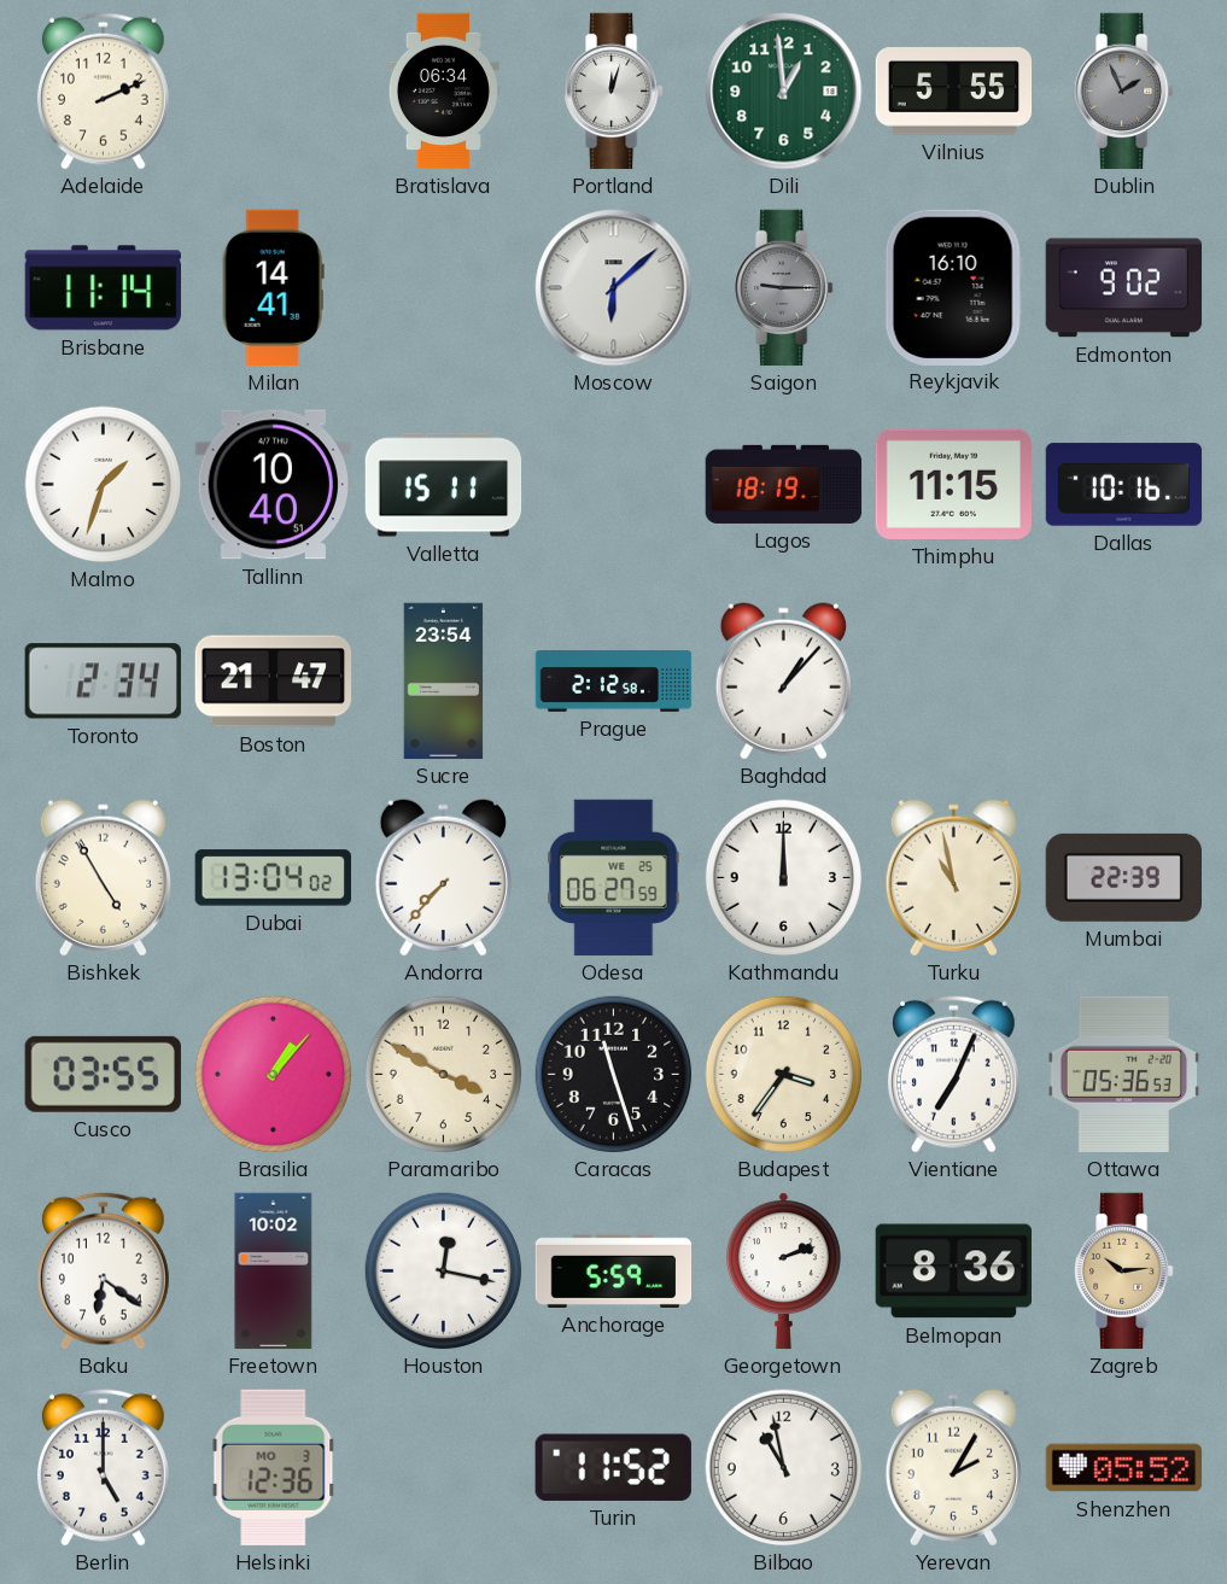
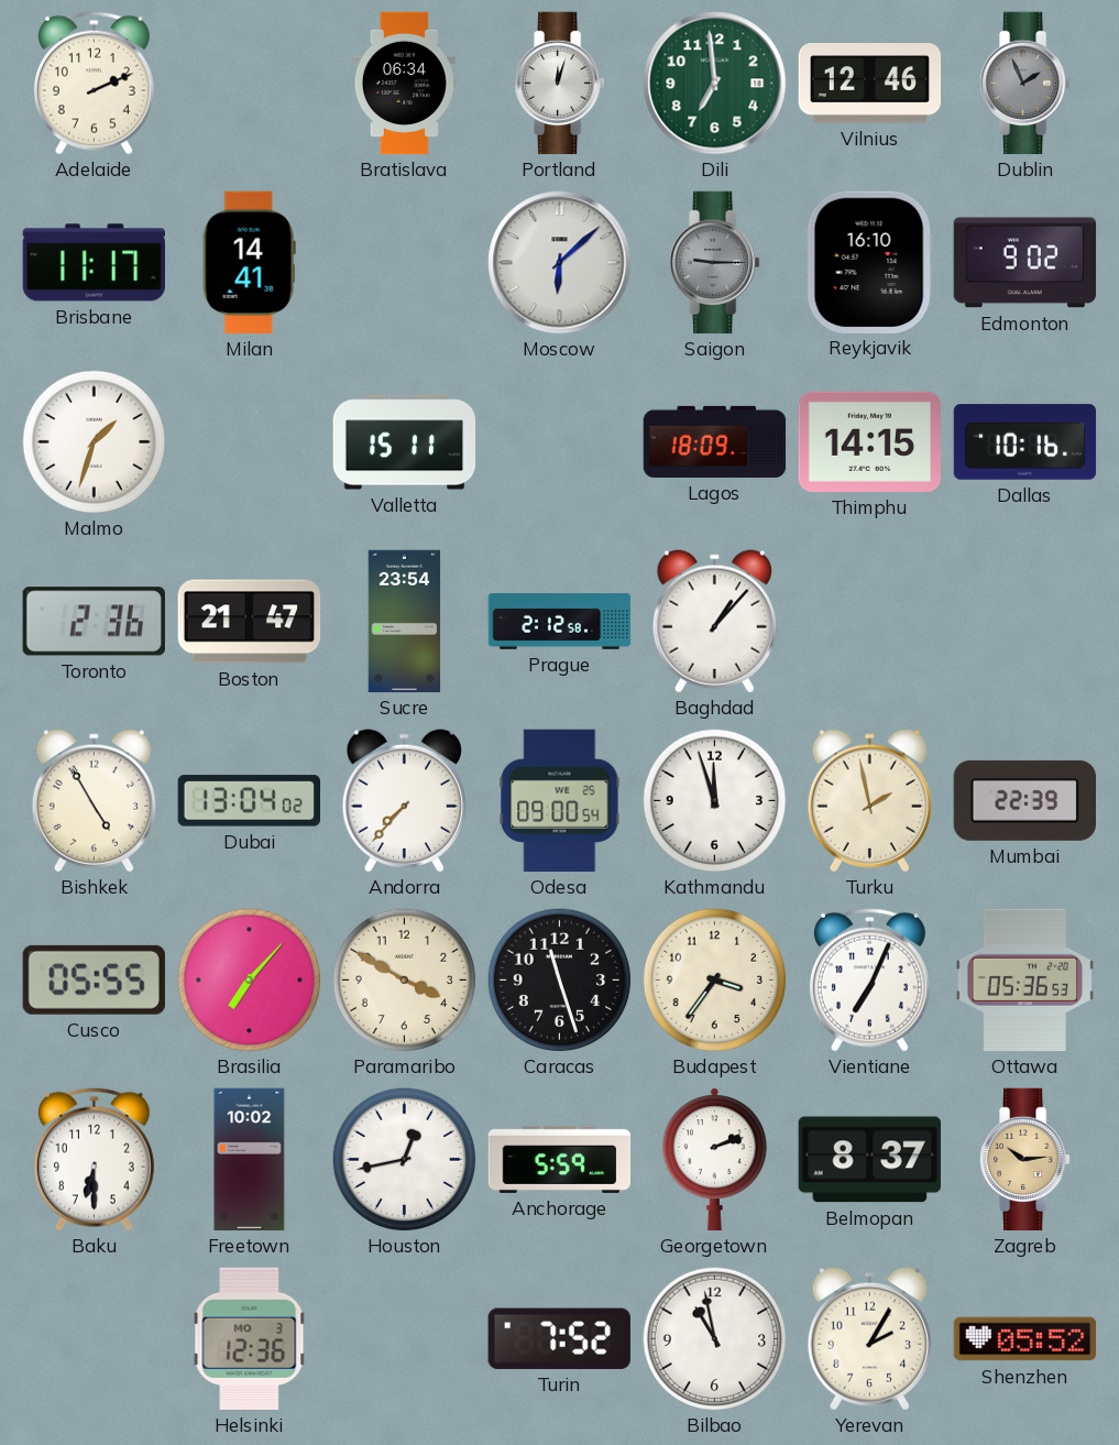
Dili: 12:59 -> 6:59 (715, 84)
Vilnius: 5:55 -> 12:46 (870, 84)
Brisbane: 11:14 -> 11:17 (94, 263)
Tallinn: 10:40 -> none (273, 485)
Lagos: 18:19 -> 18:09 (715, 441)
Thimphu: 11:15 -> 14:15 (870, 441)
Toronto: 2:34 -> 2:36 (94, 622)
Odesa: 06:27 -> 09:00 (560, 801)
Kathmandu: 12:00 -> 11:57 (715, 801)
Turku: 10:58 -> 1:58 (869, 801)
Cusco: 03:55 -> 05:55 (94, 979)
Brasilia: 1:07 -> 7:07 (250, 981)
Baku: 6:21 -> 6:30 (94, 1159)
Houston: 12:17 -> 12:43 (405, 1160)
Belmopan: 8:36 -> 8:37 (869, 1160)
Berlin: 5:00 -> none (103, 1467)
Turin: 11:52 -> 7:52 (559, 1338)
